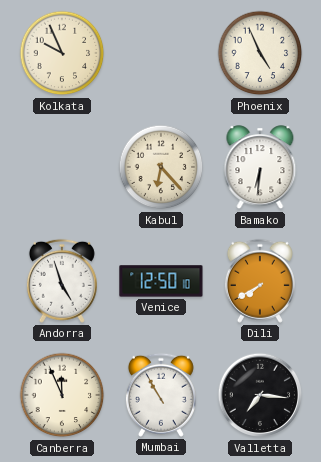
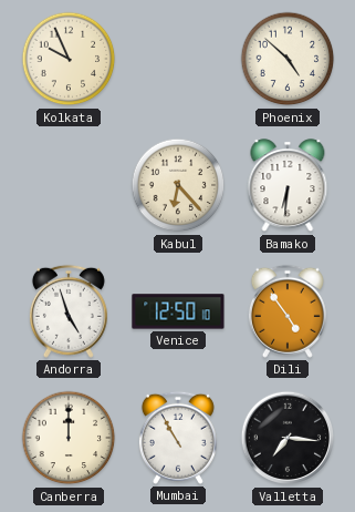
Phoenix: 4:56 -> 4:52 (288, 59)
Dili: 7:40 -> 4:54 (288, 311)
Canberra: 11:56 -> 12:00 (69, 438)
